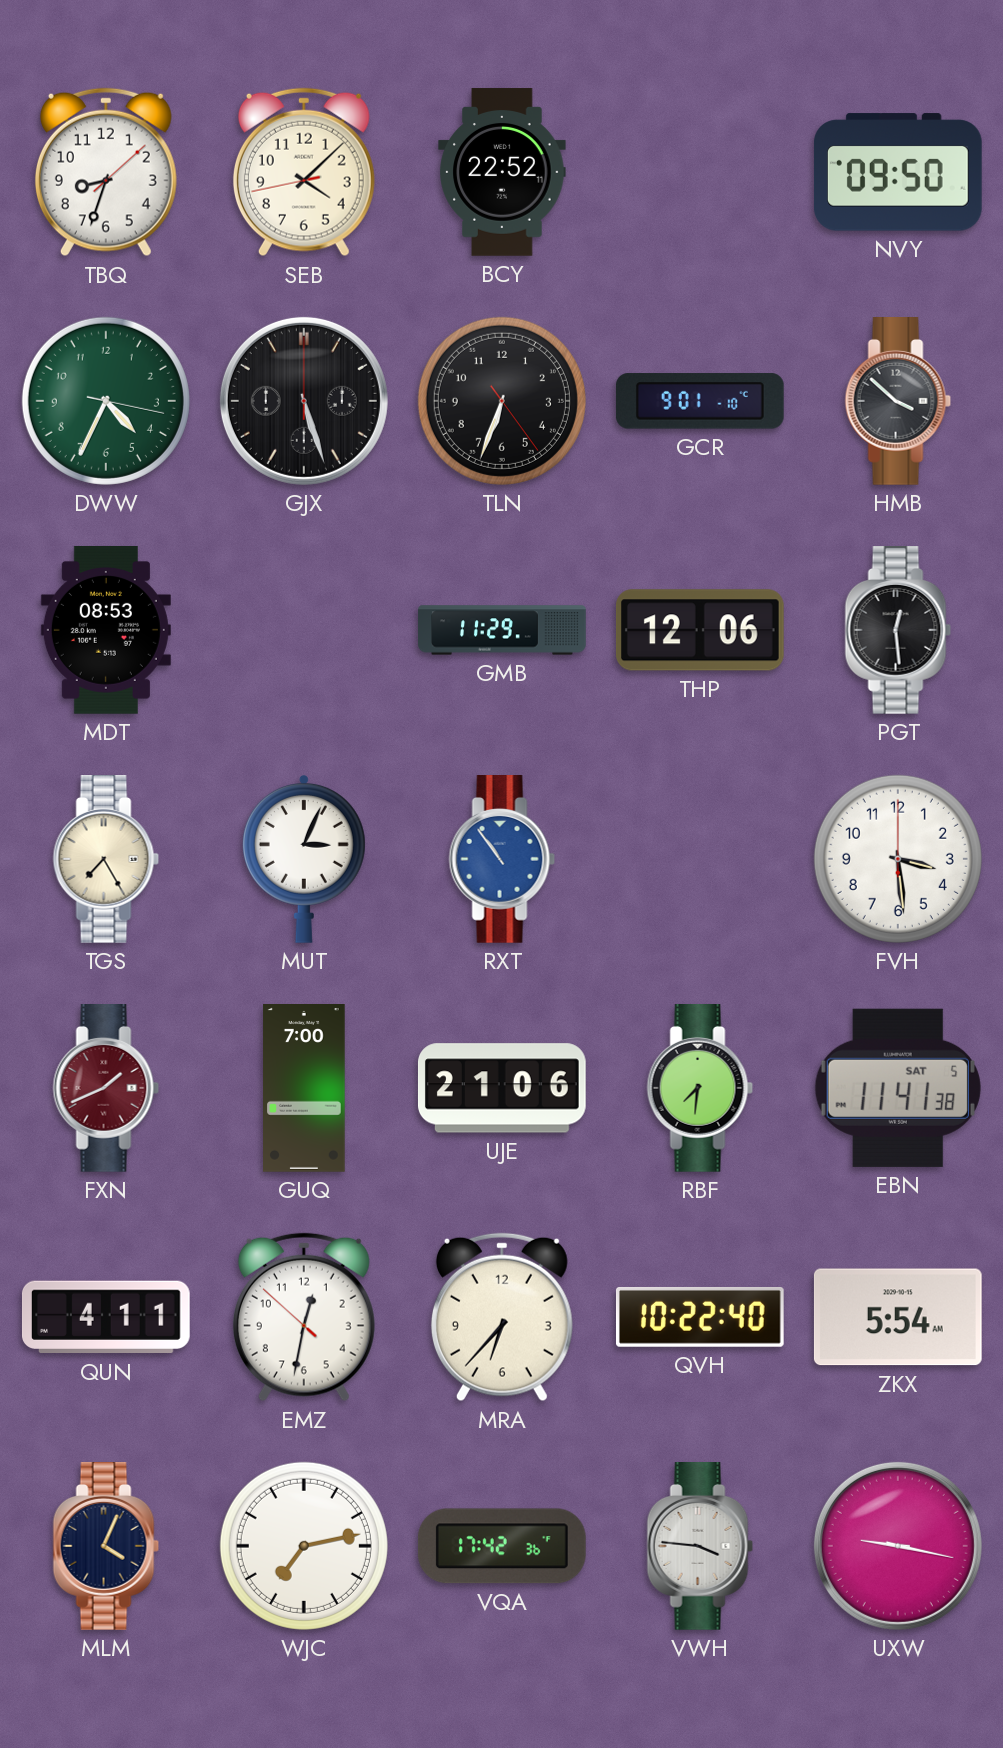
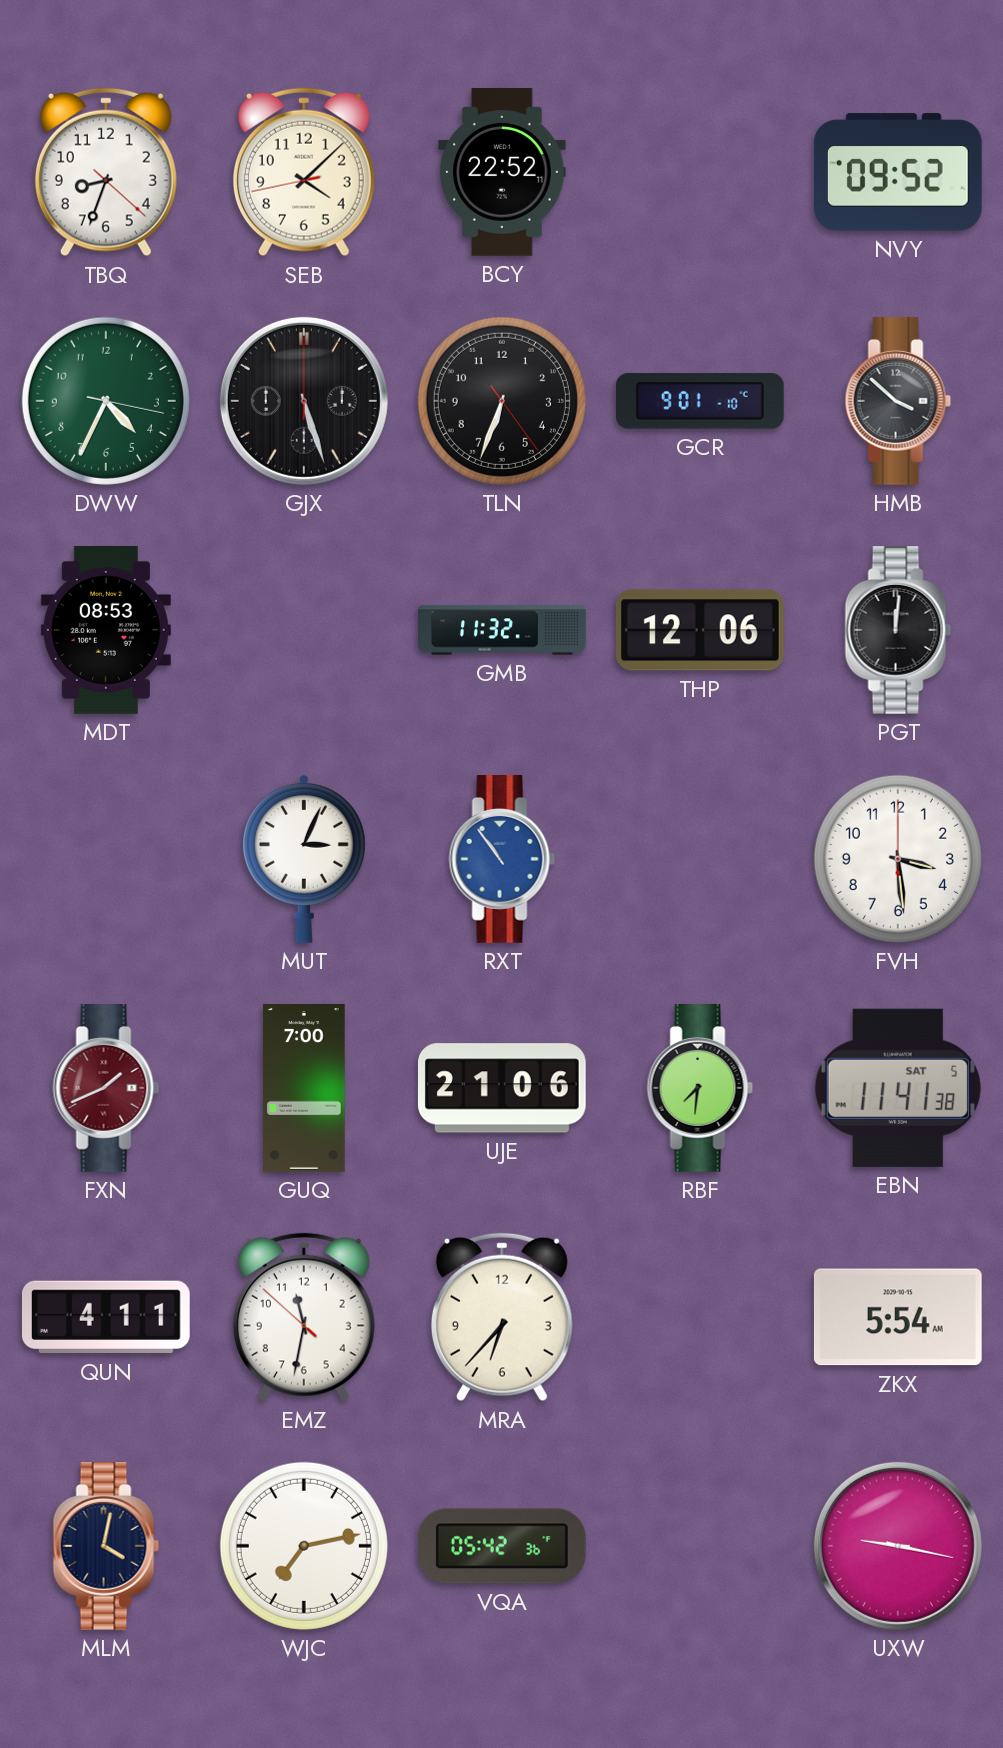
TBQ: 8:33:08 -> 8:33:22 (106, 172)
NVY: 09:50 -> 09:52 (898, 172)
GMB: 11:29 -> 11:32 (502, 630)
PGT: 12:29 -> 12:01 (898, 631)
TGS: 7:25 -> none (106, 860)
EMZ: 12:31 -> 11:31 (304, 1317)
QVH: 10:22 -> none (701, 1317)
MLM: 4:04 -> 4:02 (106, 1547)
VQA: 17:42 -> 05:42 (502, 1546)
VWH: 3:46 -> none (700, 1547)
